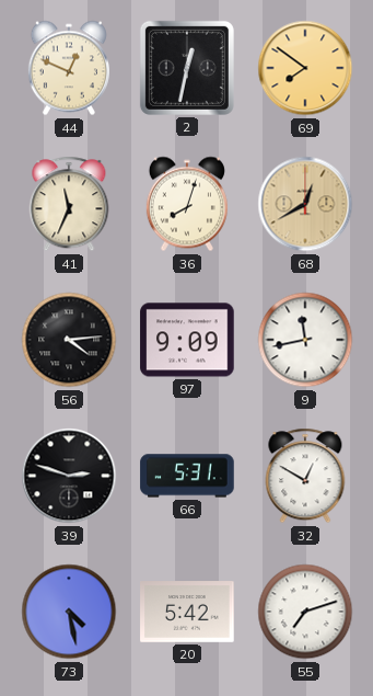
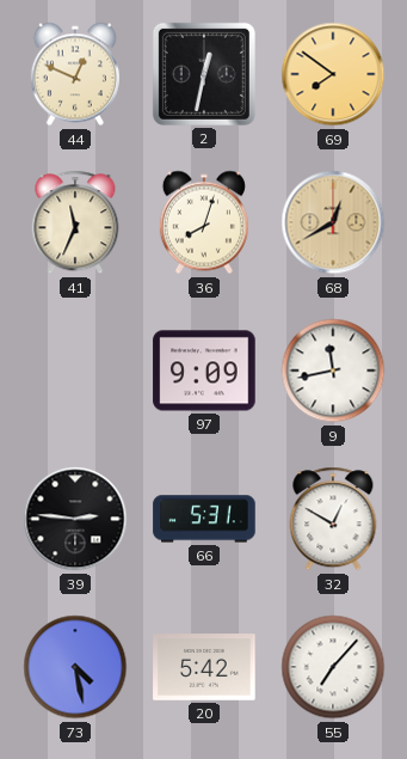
56: 4:14 -> none (69, 340)
39: 2:48 -> 2:46 (75, 519)
55: 7:12 -> 7:07 (333, 667)
